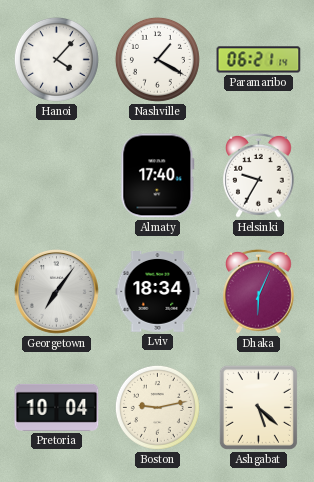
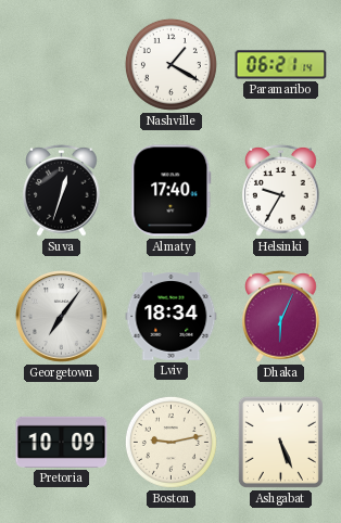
Hanoi: 4:07 -> none (56, 59)
Suva: none -> 12:33 (62, 190)
Pretoria: 10:04 -> 10:09 (62, 442)
Ashgabat: 5:22 -> 5:26 (280, 442)
